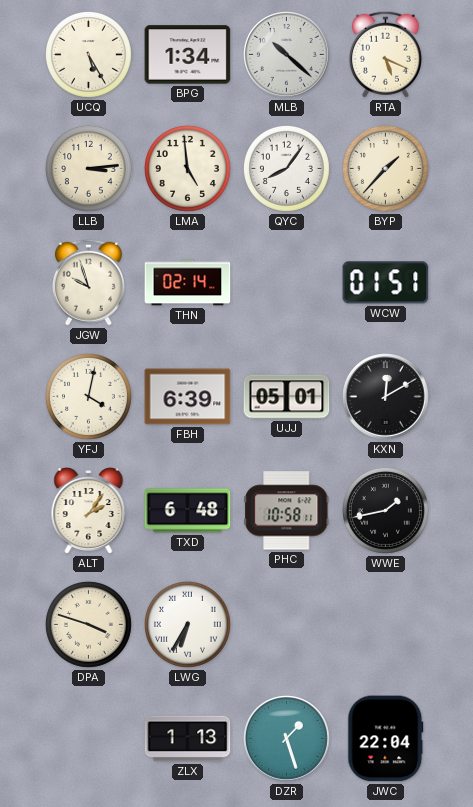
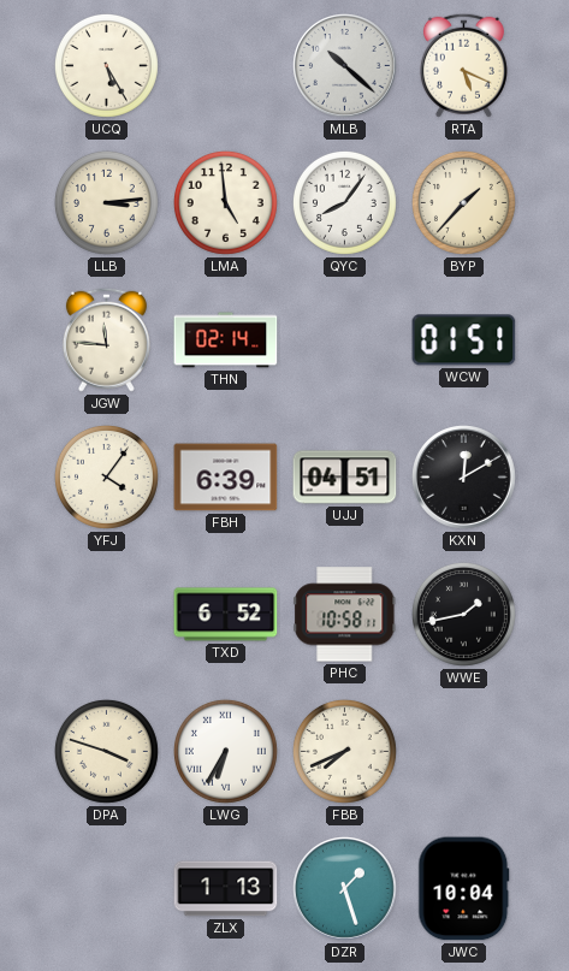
BPG: 1:34 -> none (188, 55)
JGW: 9:57 -> 11:46 (106, 339)
YFJ: 4:02 -> 4:06 (106, 476)
UJJ: 05:01 -> 04:51 (345, 478)
ALT: 2:06 -> none (89, 511)
TXD: 6:48 -> 6:52 (226, 615)
FBB: none -> 7:41 (344, 751)
JWC: 22:04 -> 10:04 (464, 889)
